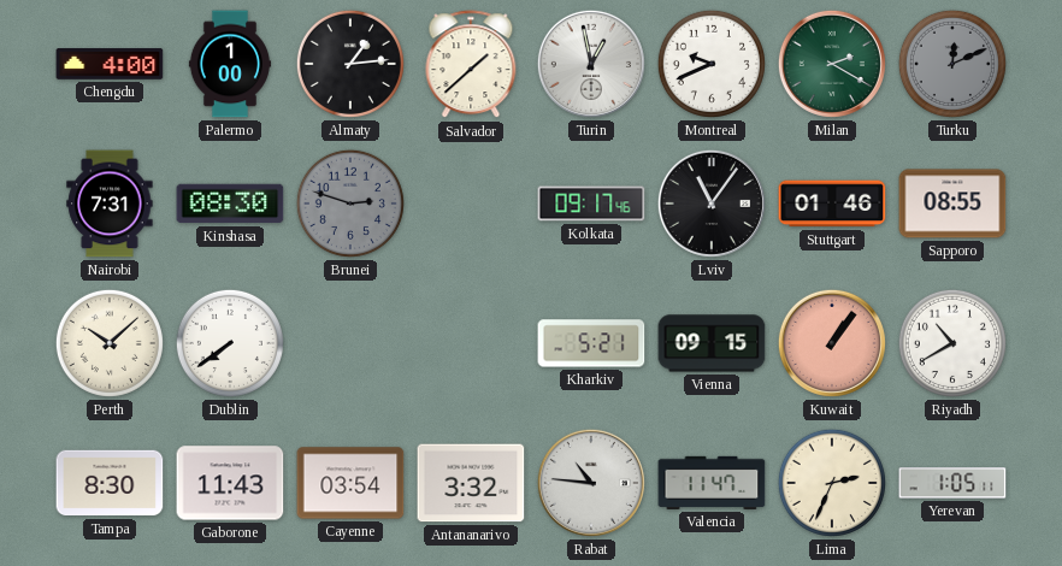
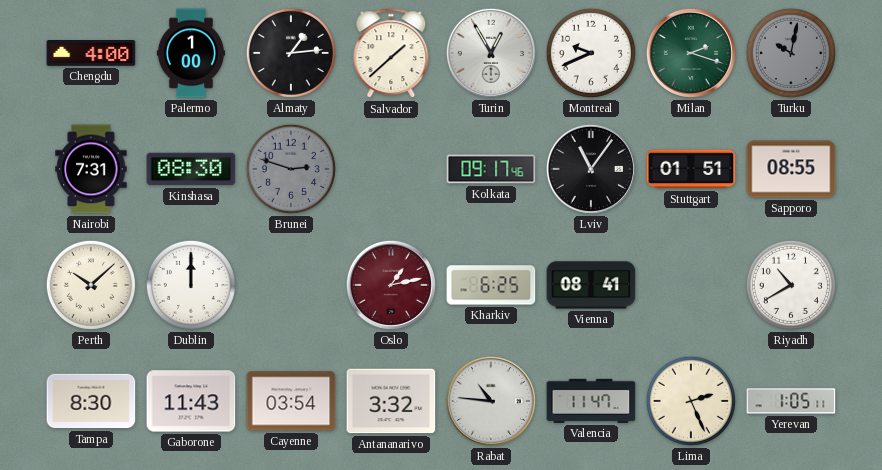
Turin: 12:58 -> 12:55 (491, 53)
Milan: 2:20 -> 2:18 (691, 53)
Turku: 12:11 -> 10:02 (791, 53)
Stuttgart: 01:46 -> 01:51 (691, 169)
Dublin: 7:39 -> 12:00 (191, 285)
Oslo: none -> 1:13 (391, 285)
Kharkiv: 5:21 -> 6:25 (491, 285)
Vienna: 09:15 -> 08:41 (591, 285)
Kuwait: 1:06 -> none (832, 343)
Lima: 2:34 -> 2:26 (691, 401)
